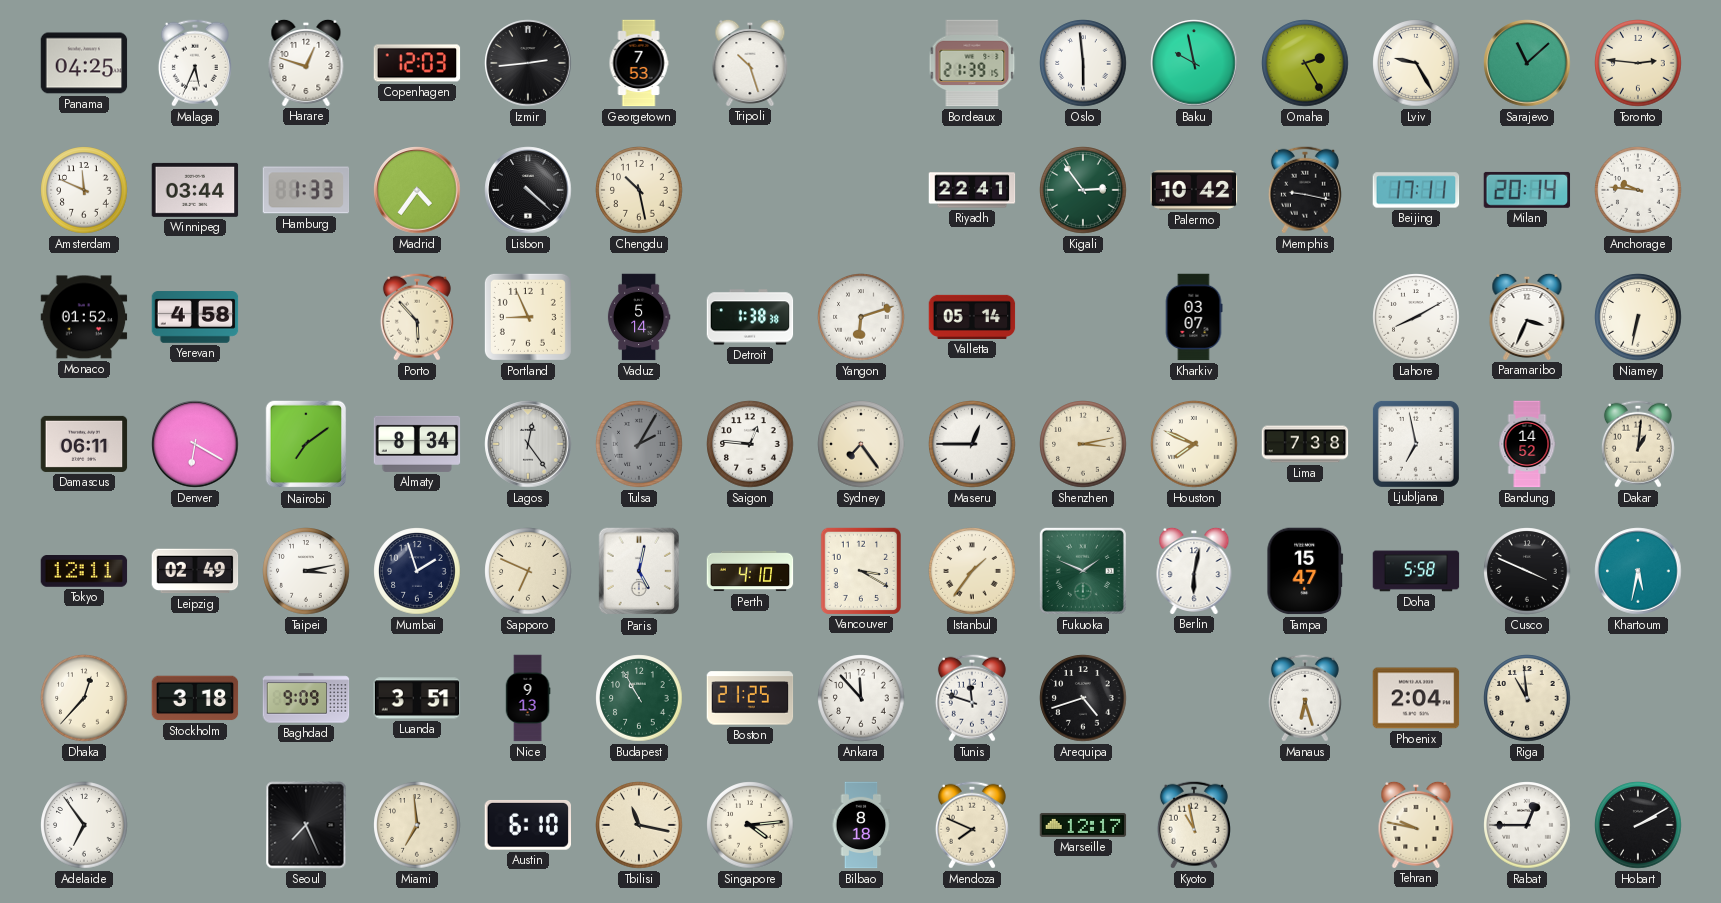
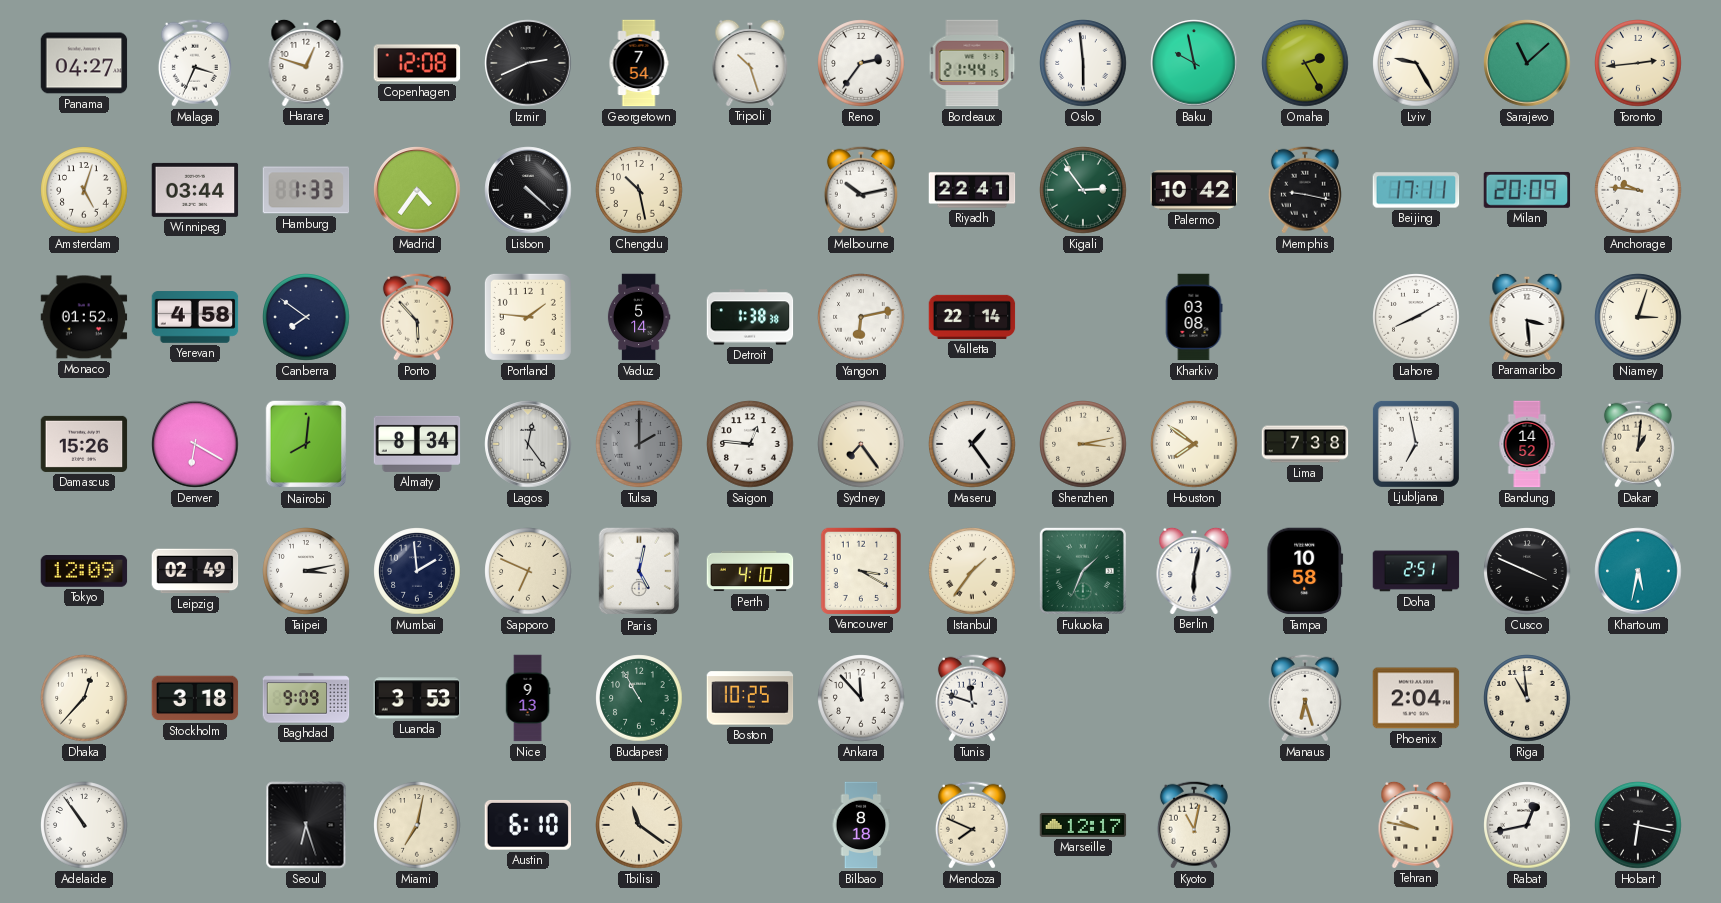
Panama: 04:25 -> 04:27 (84, 63)
Malaga: 5:34 -> 3:34 (195, 63)
Copenhagen: 12:03 -> 12:08 (417, 63)
Izmir: 2:44 -> 2:41 (528, 63)
Georgetown: 7:53 -> 7:54 (639, 63)
Reno: none -> 2:36 (861, 63)
Bordeaux: 21:39 -> 21:44 (972, 63)
Toronto: 2:46 -> 2:44 (1638, 63)
Amsterdam: 11:49 -> 5:03 (84, 190)
Melbourne: none -> 10:13 (861, 190)
Milan: 20:14 -> 20:09 (1527, 190)
Canberra: none -> 7:51 (306, 317)
Portland: 8:56 -> 1:46 (528, 317)
Yangon: 6:12 -> 6:13 (861, 317)
Valletta: 05:14 -> 22:14 (972, 317)
Kharkiv: 03:07 -> 03:08 (1194, 317)
Paramaribo: 3:34 -> 3:29 (1527, 316)
Niamey: 6:32 -> 3:03 (1638, 317)
Damascus: 06:11 -> 15:26 (84, 444)
Nairobi: 7:09 -> 8:01 (306, 444)
Tulsa: 2:05 -> 2:00 (639, 444)
Maseru: 12:45 -> 1:24 (972, 444)
Houston: 7:49 -> 7:51 (1194, 444)
Tokyo: 12:11 -> 12:09 (84, 572)
Mumbai: 1:57 -> 1:59 (417, 571)
Fukuoka: 1:49 -> 1:34 (1083, 571)
Tampa: 15:47 -> 10:58 (1305, 571)
Doha: 5:58 -> 2:51 (1416, 571)
Luanda: 3:51 -> 3:53 (417, 698)
Boston: 21:25 -> 10:25 (750, 698)
Arequipa: 4:42 -> none (1083, 698)
Adelaide: 6:54 -> 10:54 (84, 825)
Seoul: 7:26 -> 6:27 (306, 825)
Miami: 6:59 -> 7:02 (417, 825)
Tbilisi: 11:17 -> 11:21 (639, 825)
Singapore: 4:14 -> none (750, 825)
Kyoto: 10:58 -> 11:02 (1194, 825)
Rabat: 12:45 -> 12:43 (1527, 825)
Hobart: 2:10 -> 6:17 (1638, 825)
